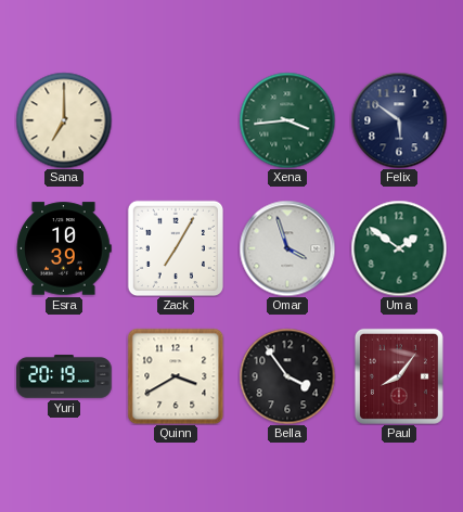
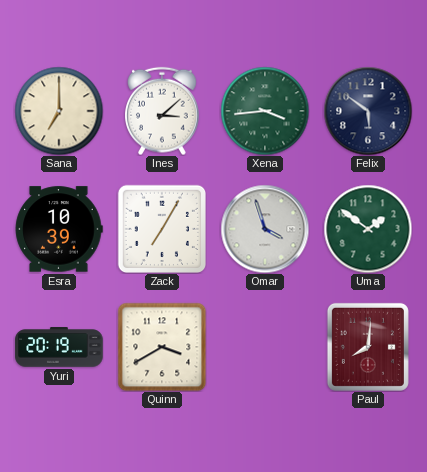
Ines: none -> 3:08 (163, 111)
Bella: 3:54 -> none (287, 376)
Paul: 8:06 -> 8:01 (368, 347)
